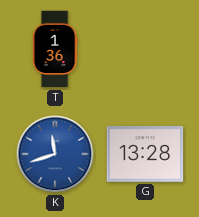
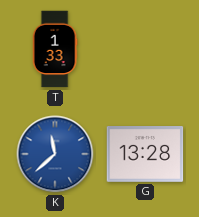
T: 1:36 -> 1:33 (55, 49)
K: 11:42 -> 11:38 (55, 154)
